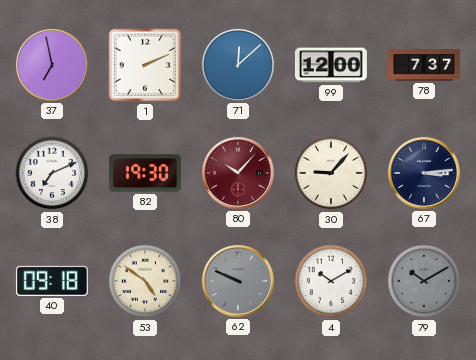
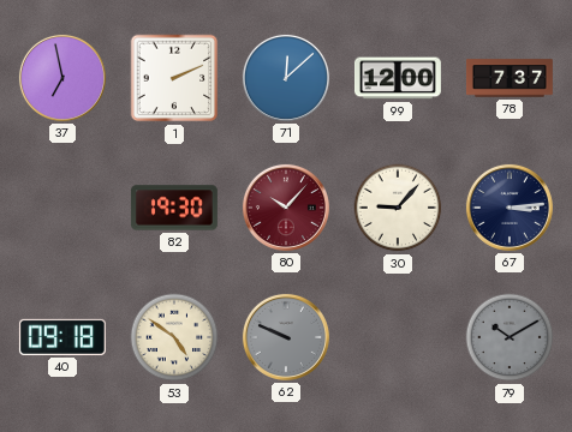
38: 7:11 -> none (52, 173)
4: 10:10 -> none (331, 281)
